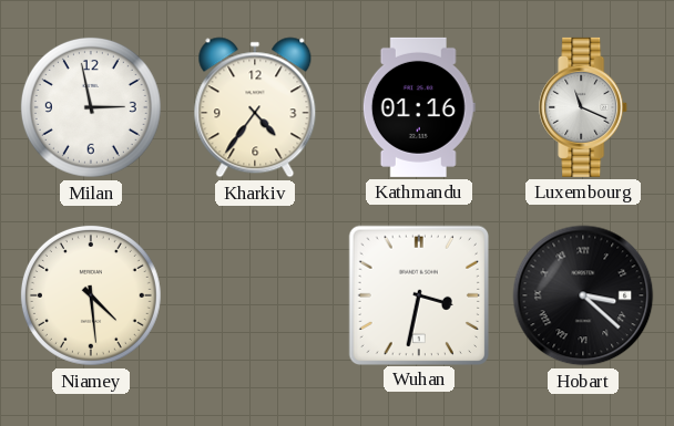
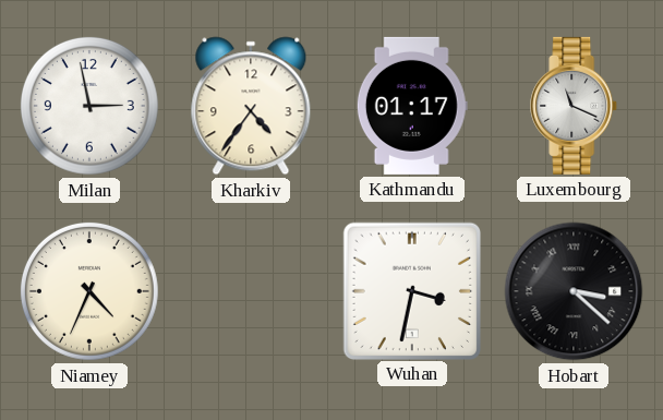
Kathmandu: 01:16 -> 01:17 (412, 106)
Niamey: 4:29 -> 4:34 (89, 291)
